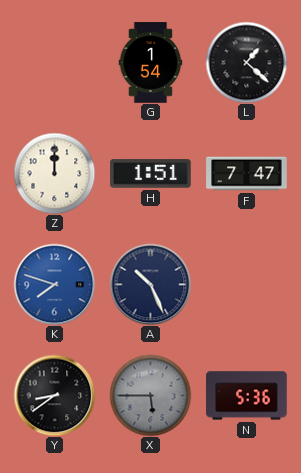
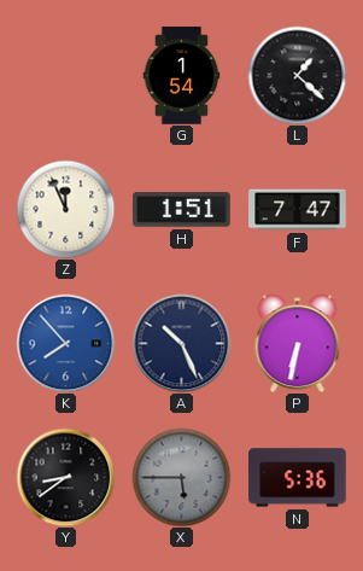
Z: 12:00 -> 11:56 (65, 209)
K: 7:48 -> 7:53 (65, 343)
P: none -> 6:32 (298, 343)
